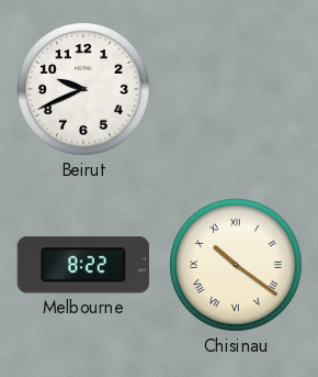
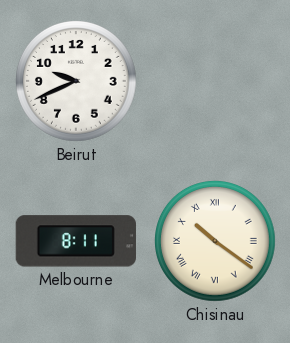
Melbourne: 8:22 -> 8:11 (76, 241)
